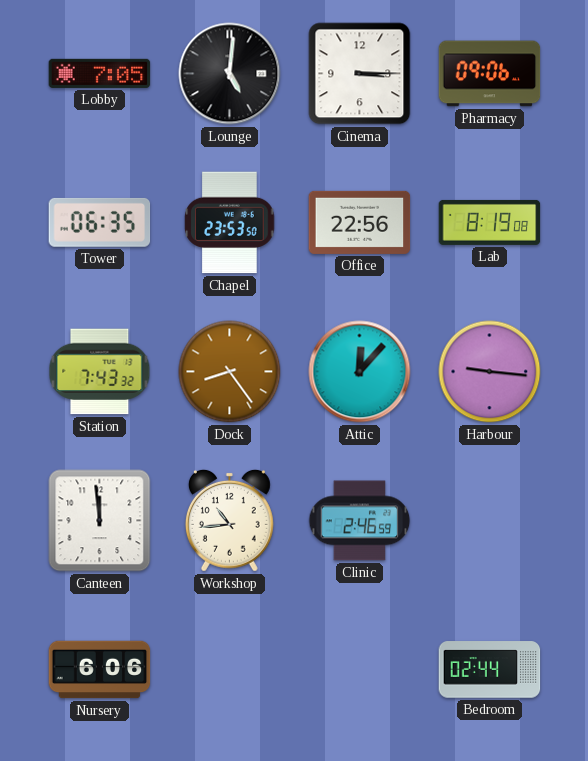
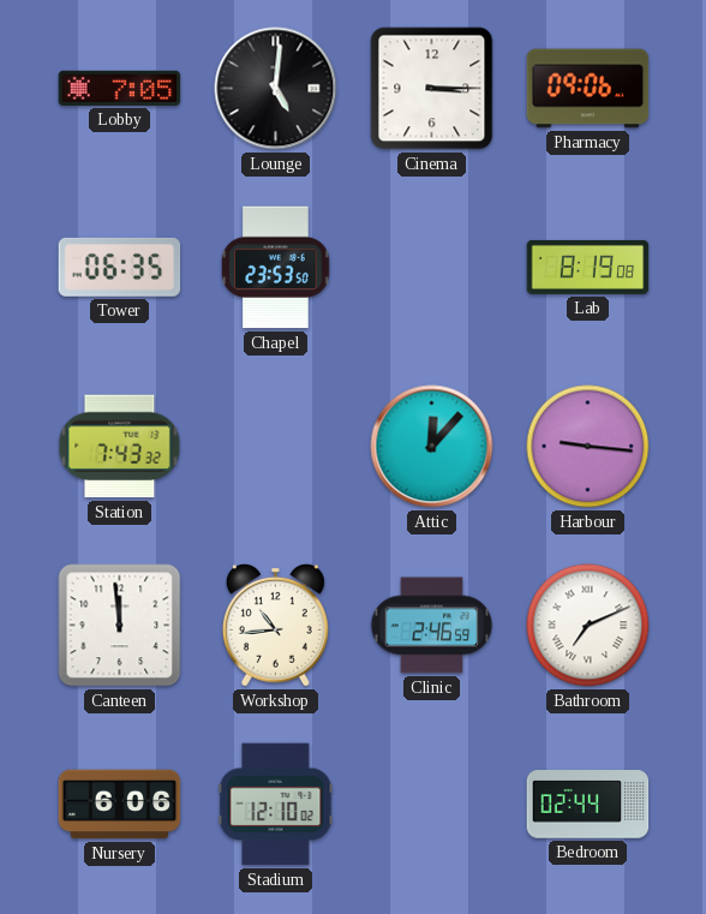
Office: 22:56 -> none (360, 222)
Dock: 8:24 -> none (230, 372)
Bathroom: none -> 7:11 (588, 626)
Stadium: none -> 12:10 (276, 805)
